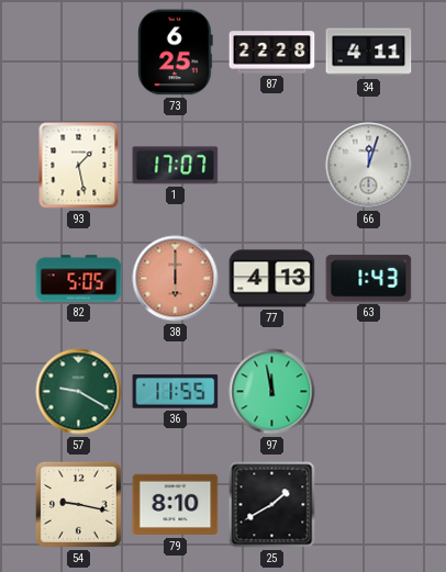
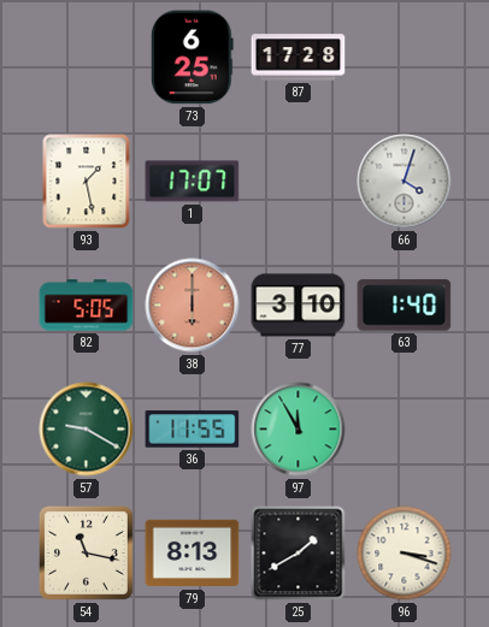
87: 22:28 -> 17:28 (299, 58)
34: 4:11 -> none (369, 53)
66: 12:03 -> 4:03 (405, 182)
77: 4:13 -> 3:10 (299, 306)
63: 1:43 -> 1:40 (405, 306)
97: 11:58 -> 11:55 (299, 430)
54: 9:17 -> 11:17 (86, 552)
79: 8:10 -> 8:13 (193, 554)
96: none -> 3:18 (405, 554)
